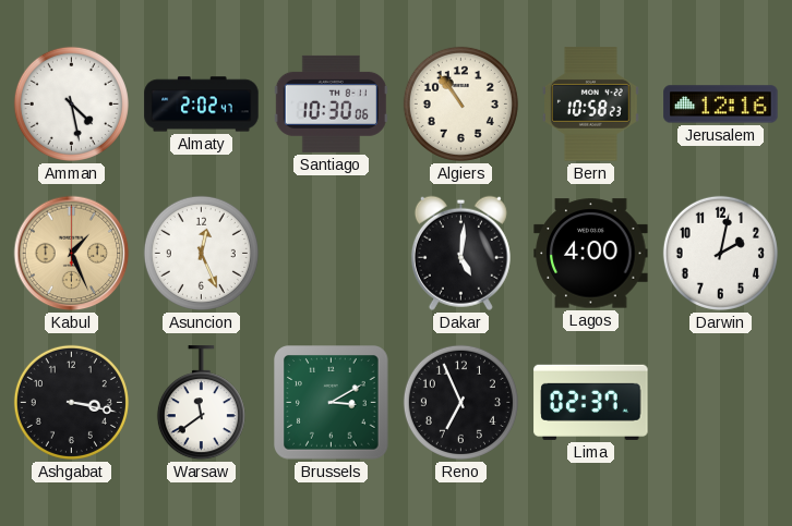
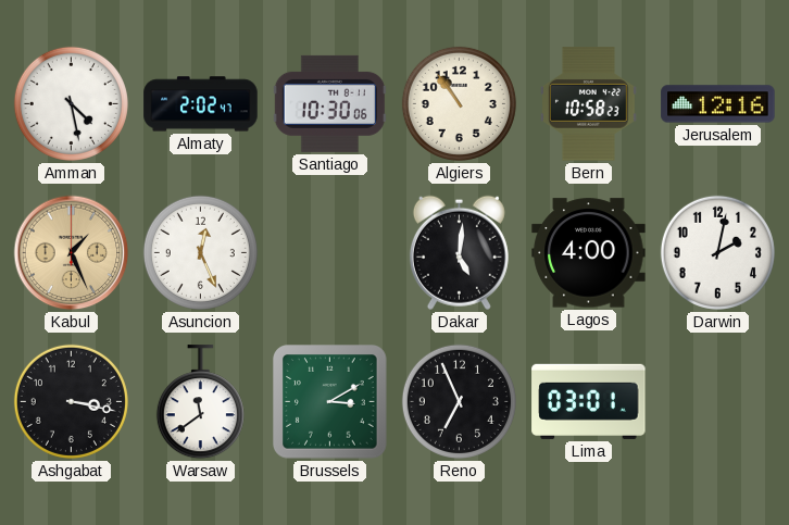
Lima: 02:37 -> 03:01 (589, 401)
